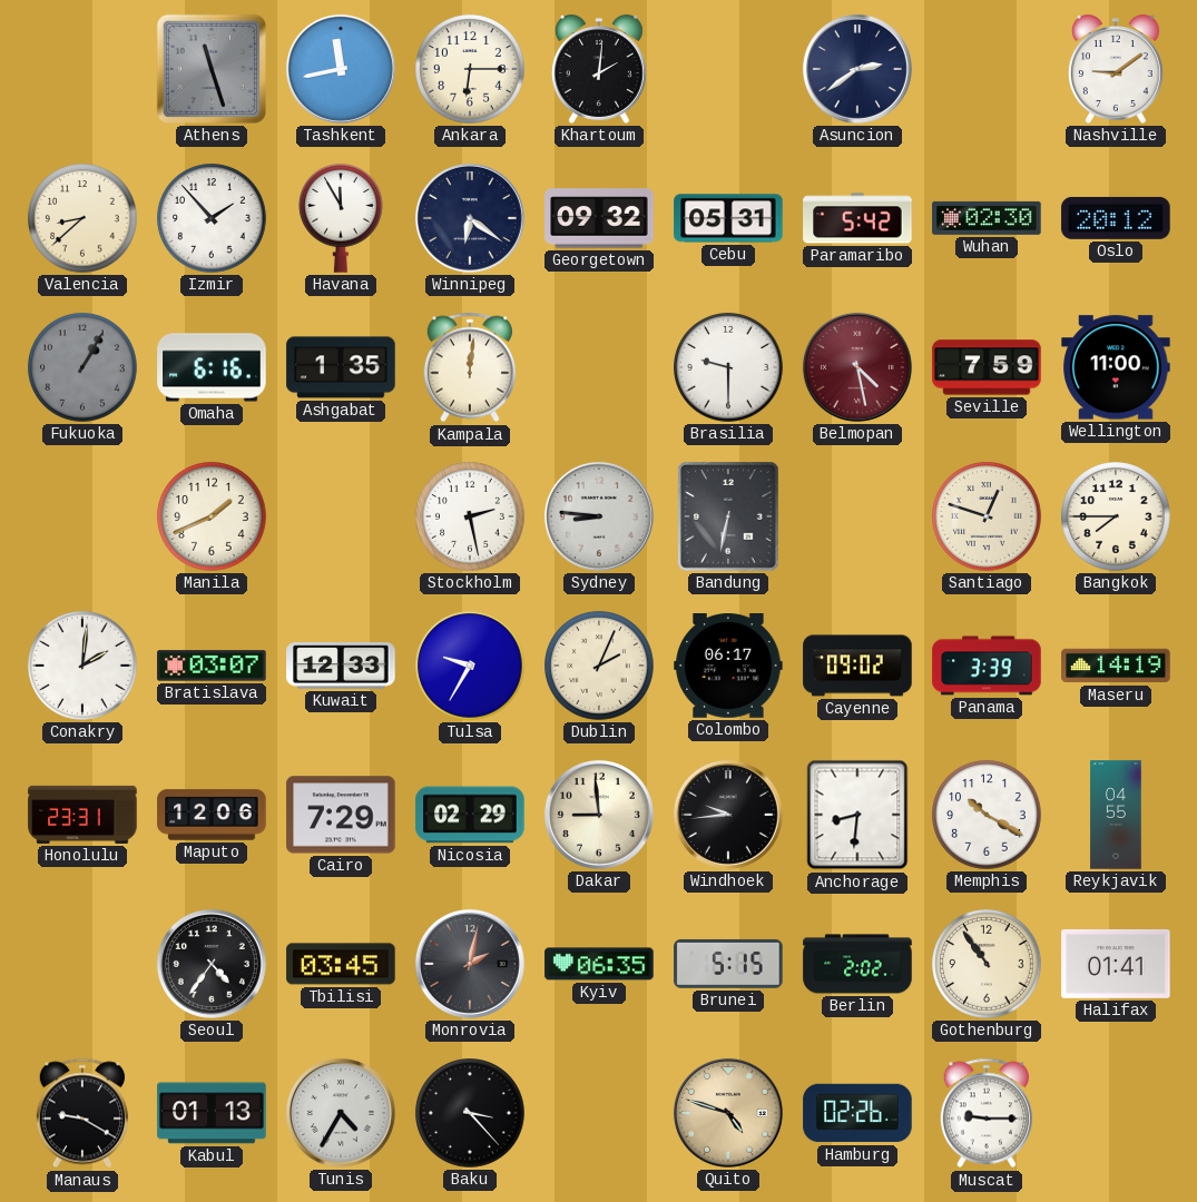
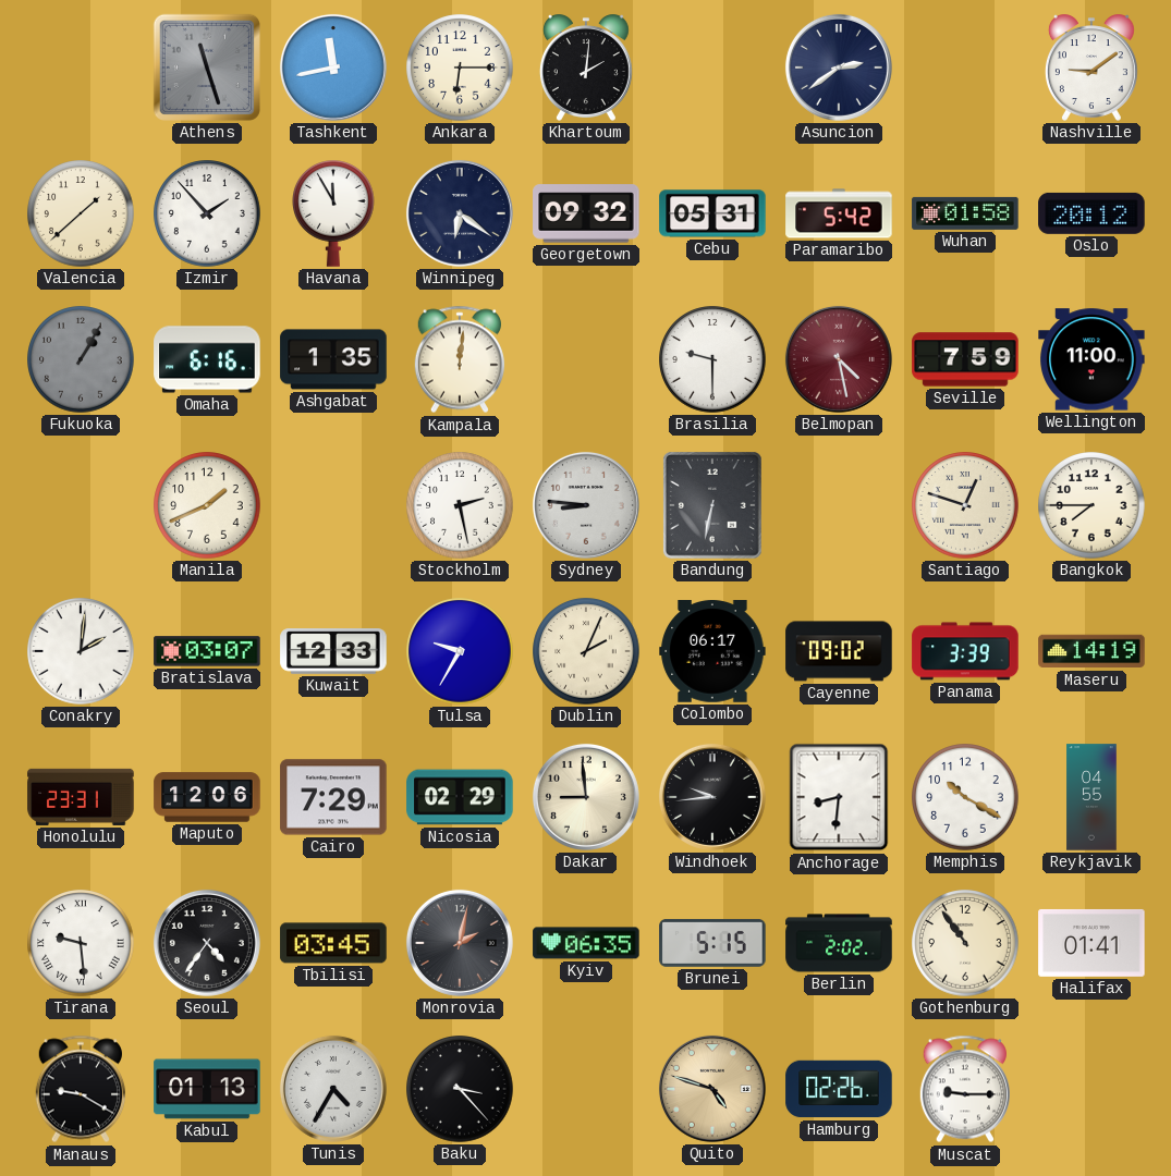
Valencia: 8:38 -> 1:38 (81, 213)
Wuhan: 02:30 -> 01:58 (965, 213)
Tirana: none -> 9:29 (81, 943)
